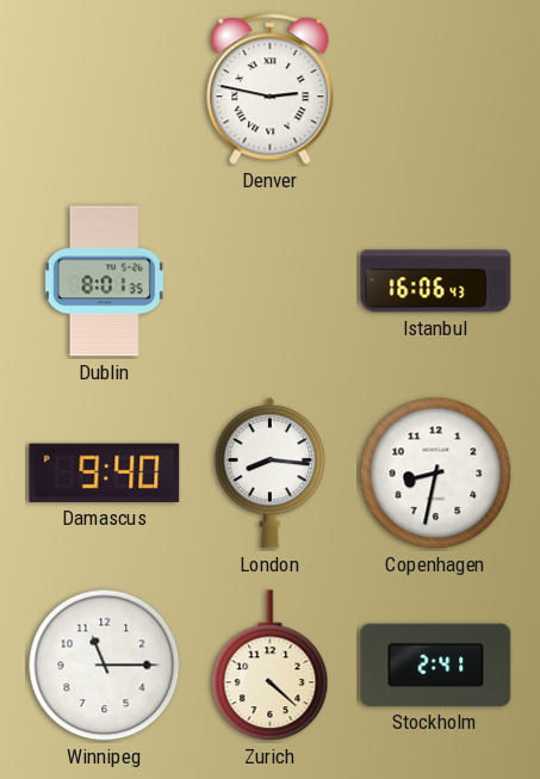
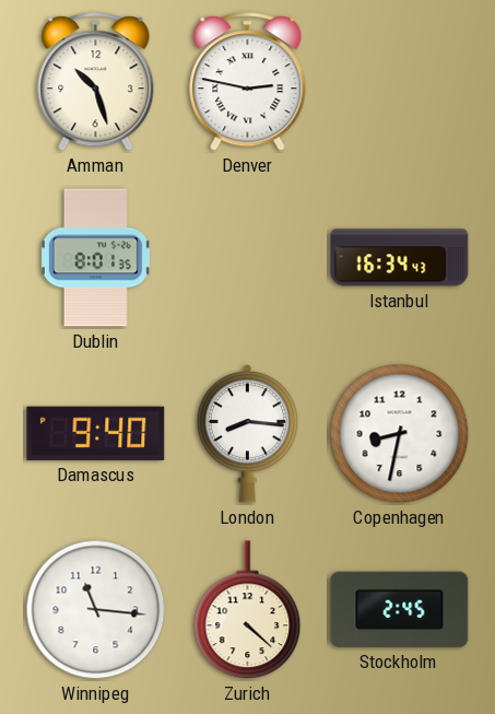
Amman: none -> 10:27 (96, 82)
Istanbul: 16:06 -> 16:34 (400, 258)
Winnipeg: 11:15 -> 11:16 (96, 610)
Stockholm: 2:41 -> 2:45 (400, 609)
